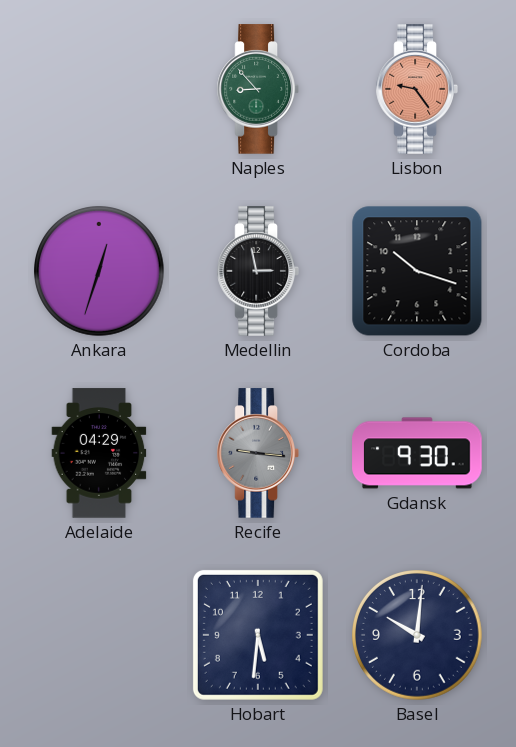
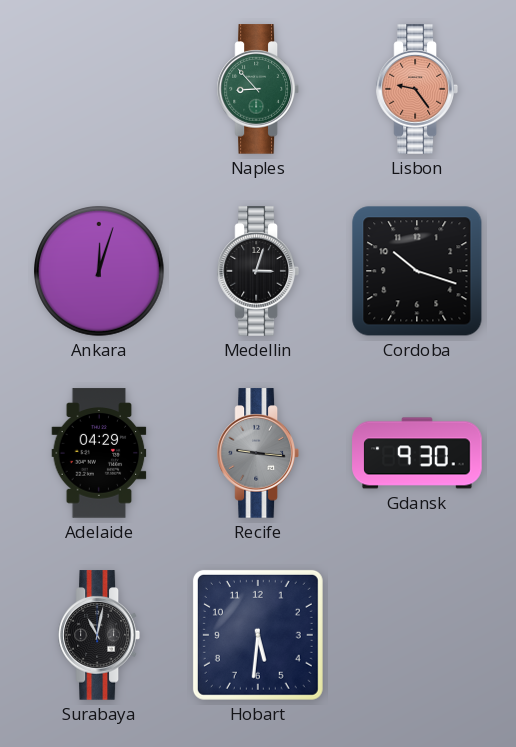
Ankara: 12:33 -> 12:03 (100, 272)
Medellin: 2:58 -> 3:03 (258, 271)
Surabaya: none -> 11:02 (99, 635)
Basel: 10:01 -> none (418, 636)
